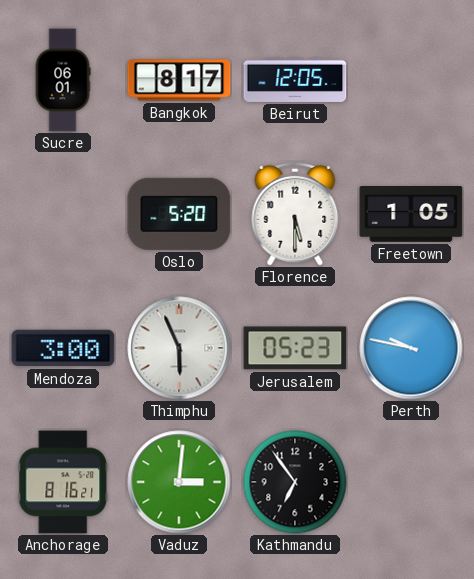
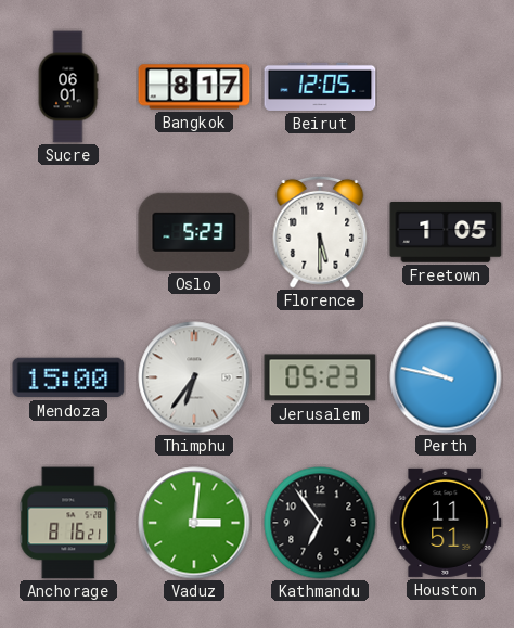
Oslo: 5:20 -> 5:23 (194, 232)
Mendoza: 3:00 -> 15:00 (68, 377)
Thimphu: 5:56 -> 6:36 (194, 377)
Houston: none -> 11:51 (446, 523)
